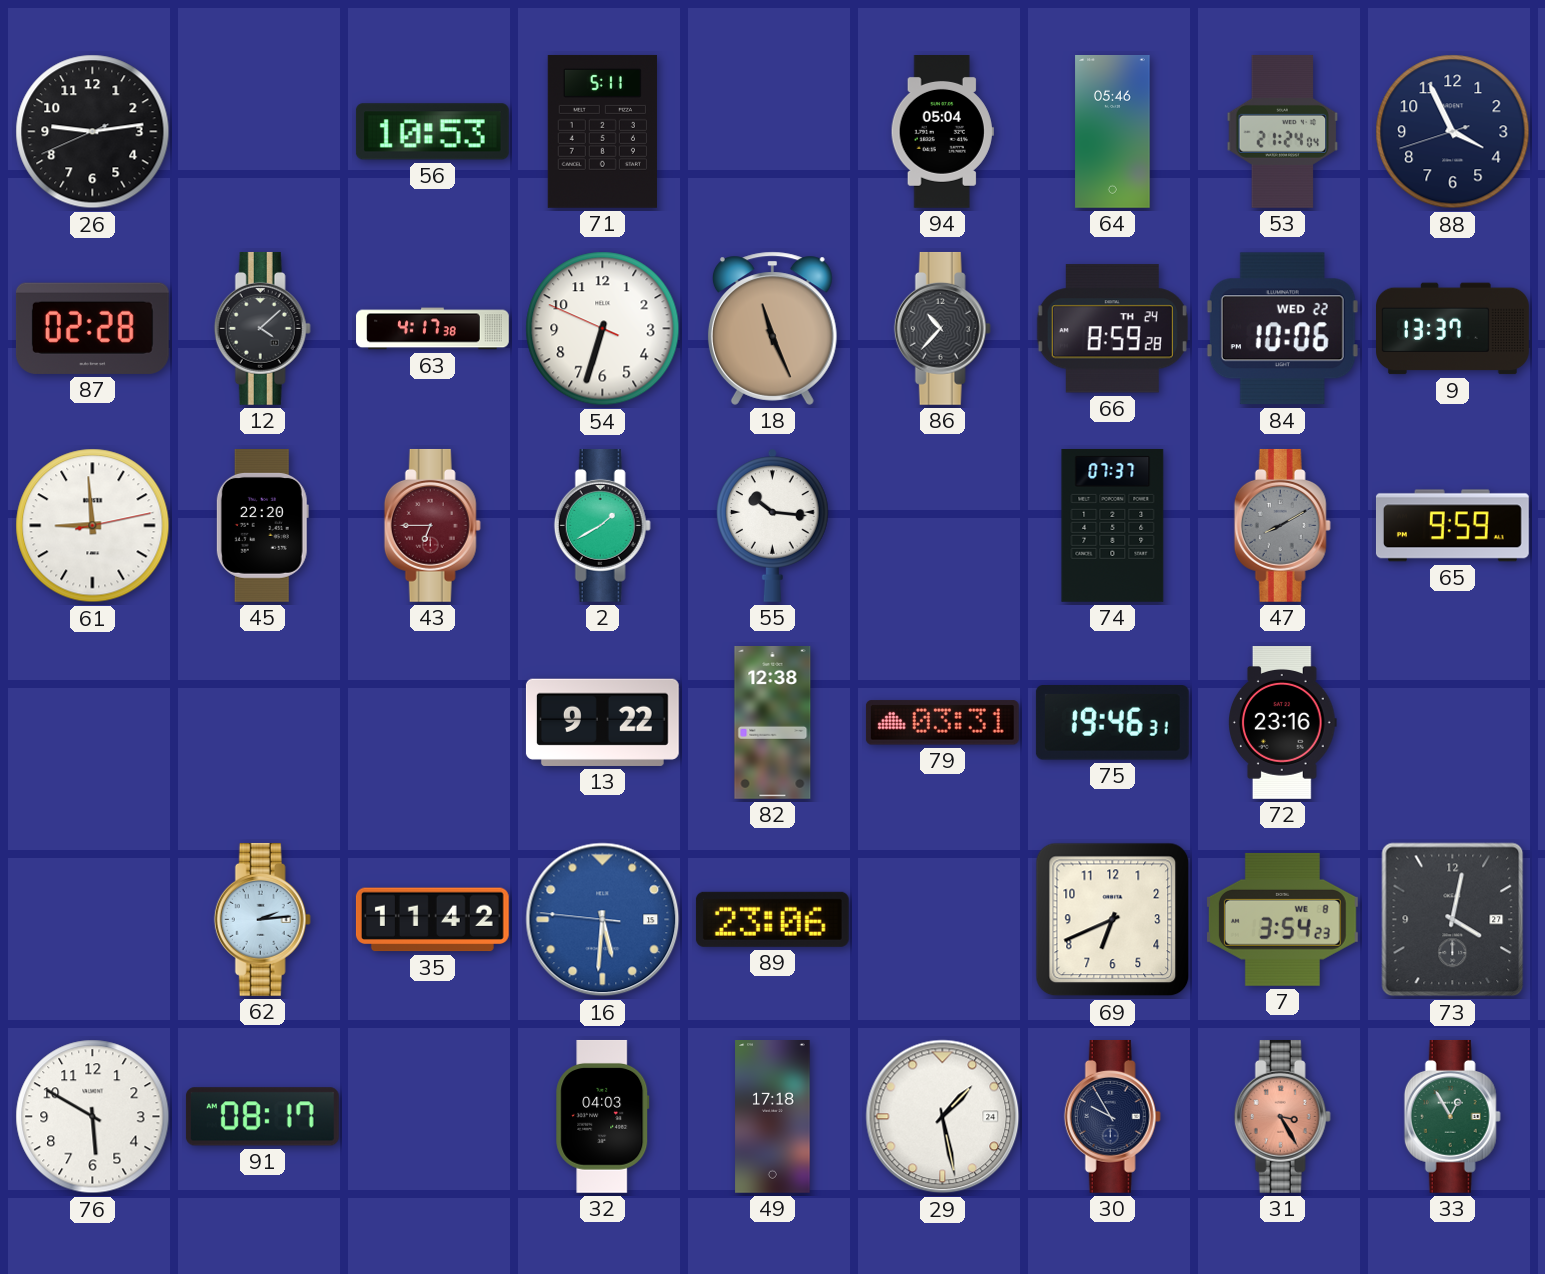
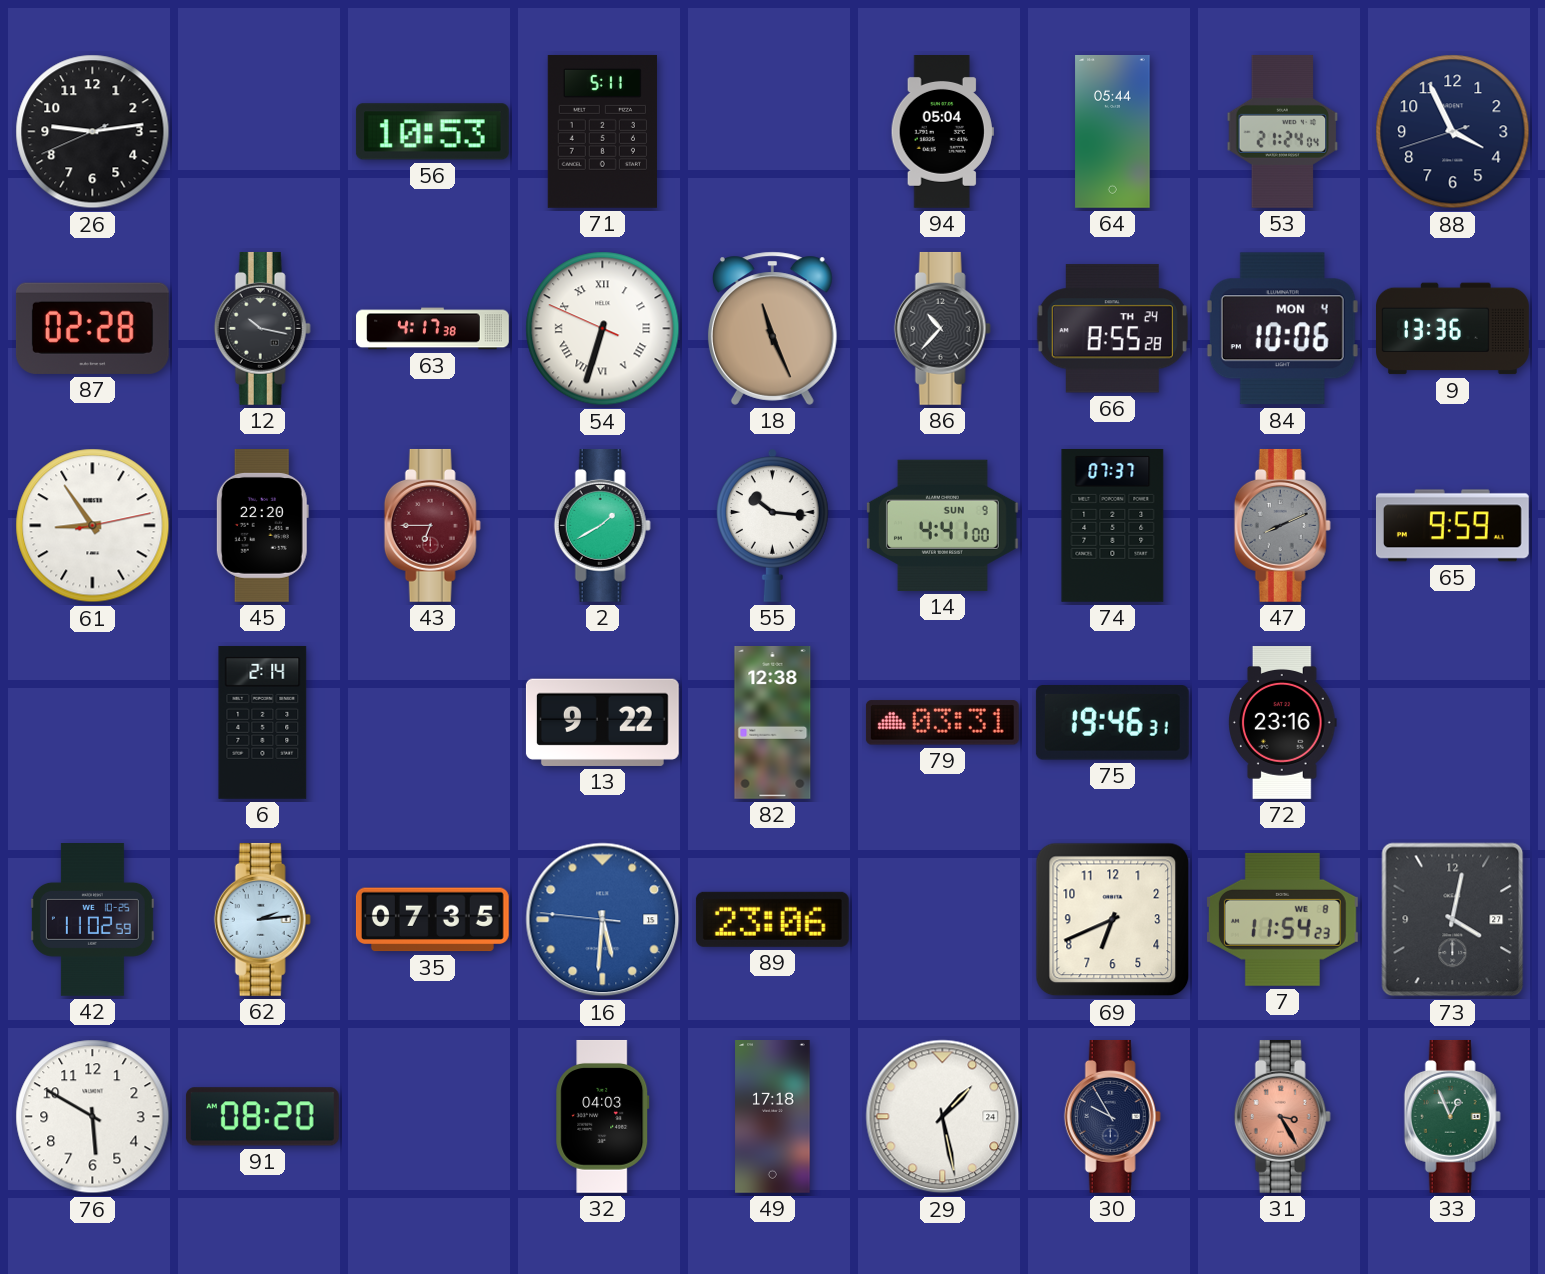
64: 05:46 -> 05:44 (1113, 132)
12: 4:08 -> 10:17 (262, 328)
54 numerals: Arabic -> Roman (603, 329)
66: 8:59 -> 8:55 (1112, 329)
84 date: WED 22 -> MON 4 (1282, 329)
9: 13:37 -> 13:36 (1453, 329)
61: 8:59 -> 8:54 (93, 526)
14: none -> 4:41 (942, 525)
47: 8:10 -> 8:11 (1282, 525)
6: none -> 2:14 (263, 722)
42: none -> 11:02 (92, 920)
35: 11:42 -> 07:35 (432, 920)
7: 3:54 -> 11:54 (1282, 919)
91: 08:17 -> 08:20 (262, 1117)
33: 12:55 -> 12:56 (1452, 1116)
